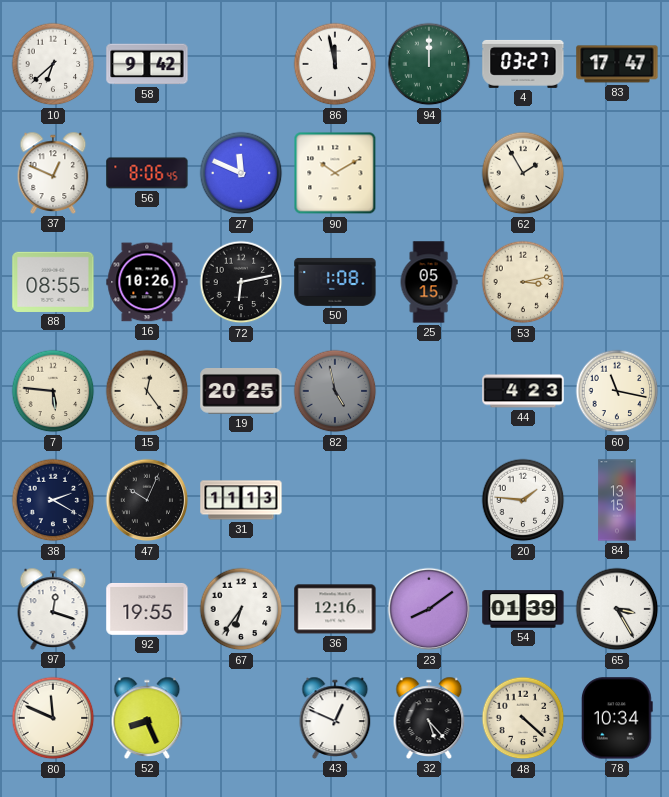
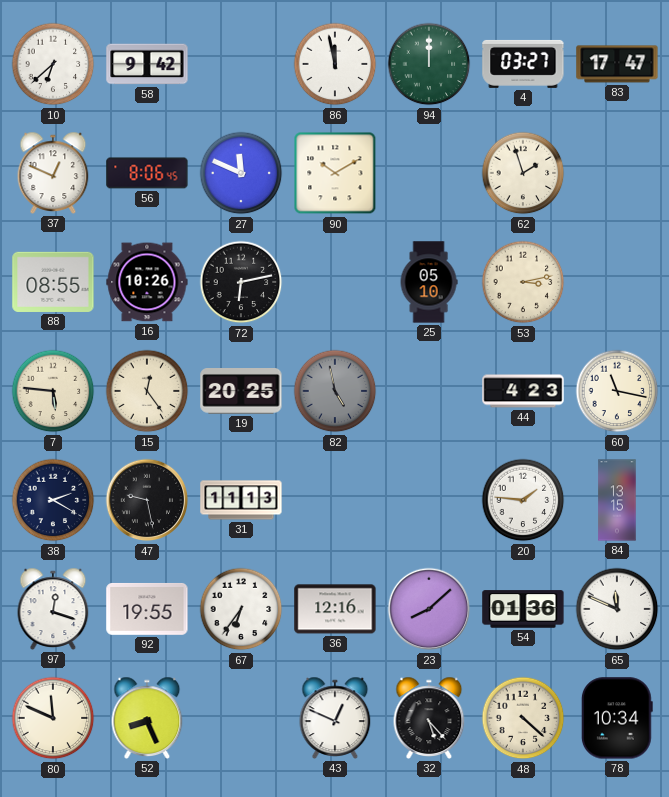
62: 1:55 -> 1:57 (523, 173)
50: 1:08 -> none (335, 282)
25: 05:15 -> 05:10 (429, 282)
47: 10:04 -> 9:28 (147, 500)
23: 8:09 -> 8:08 (429, 609)
54: 01:39 -> 01:36 (523, 609)
65: 3:25 -> 11:49 (617, 609)
